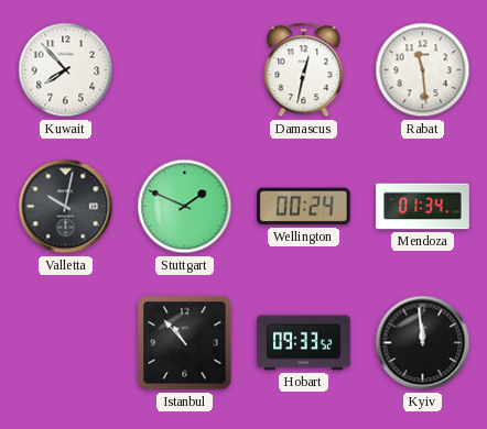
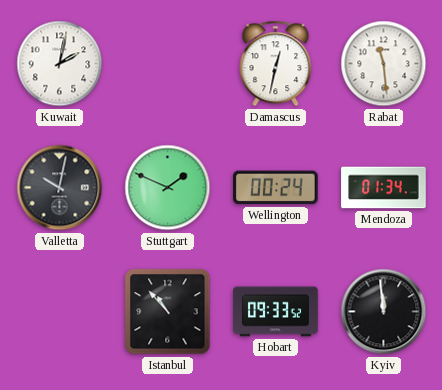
Kuwait: 7:53 -> 2:02 (60, 64)
